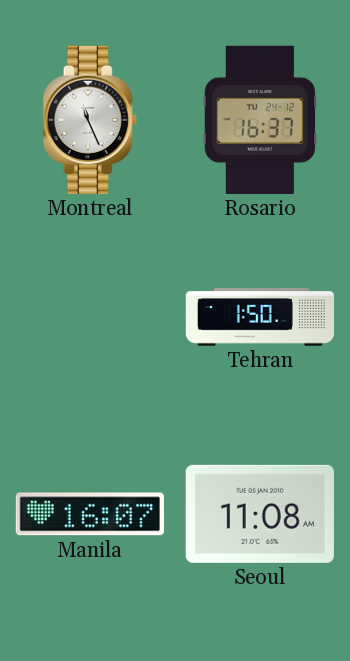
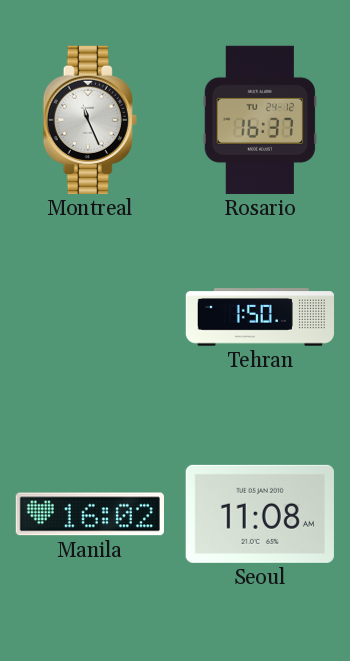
Manila: 16:07 -> 16:02 (90, 514)
